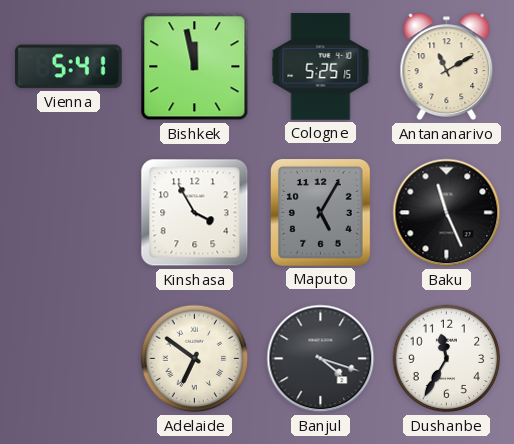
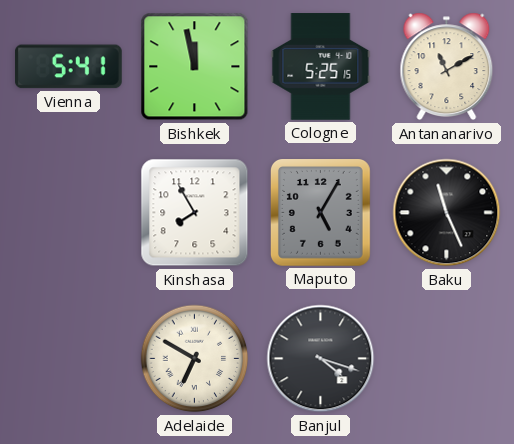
Kinshasa: 3:55 -> 7:55 (195, 213)
Adelaide: 6:51 -> 6:50 (195, 359)
Dushanbe: 11:35 -> none (447, 359)
